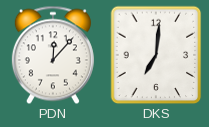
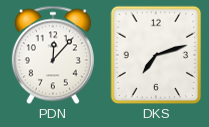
DKS: 7:01 -> 7:12 (156, 55)
